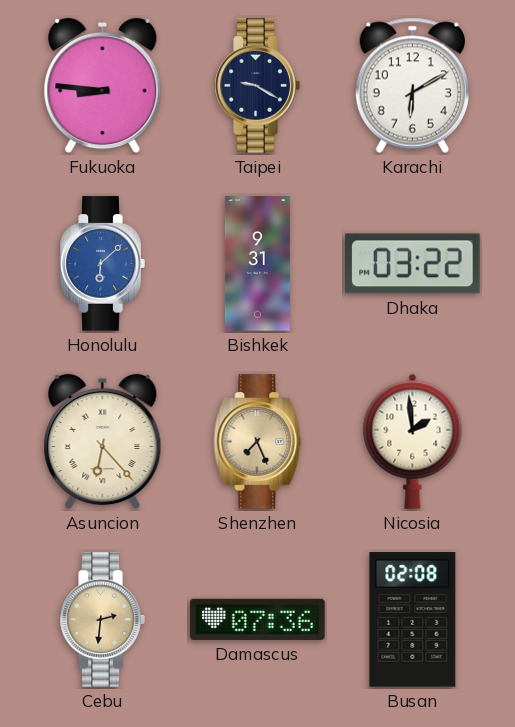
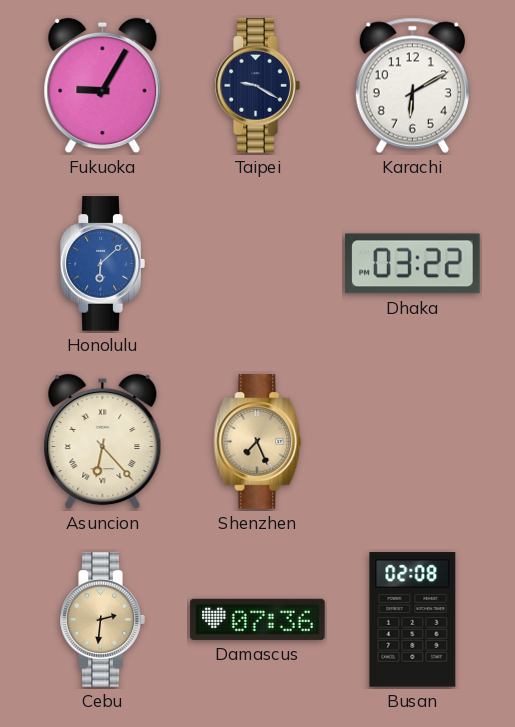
Fukuoka: 8:46 -> 9:05 (103, 86)
Bishkek: 9:31 -> none (257, 264)
Nicosia: 1:59 -> none (413, 441)
